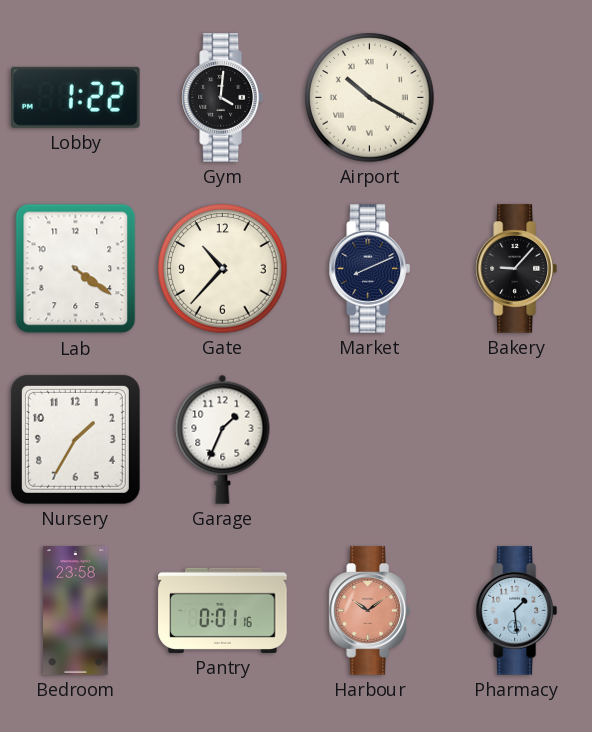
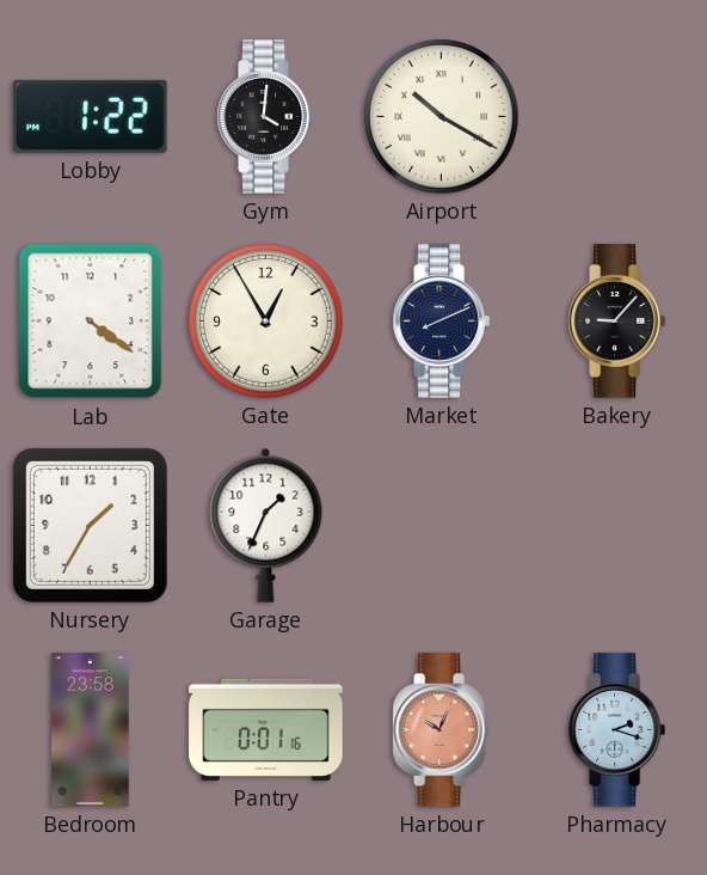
Gate: 10:37 -> 12:55 (266, 322)
Harbour: 10:09 -> 10:04 (441, 730)
Pharmacy: 1:29 -> 2:18 (616, 730)
